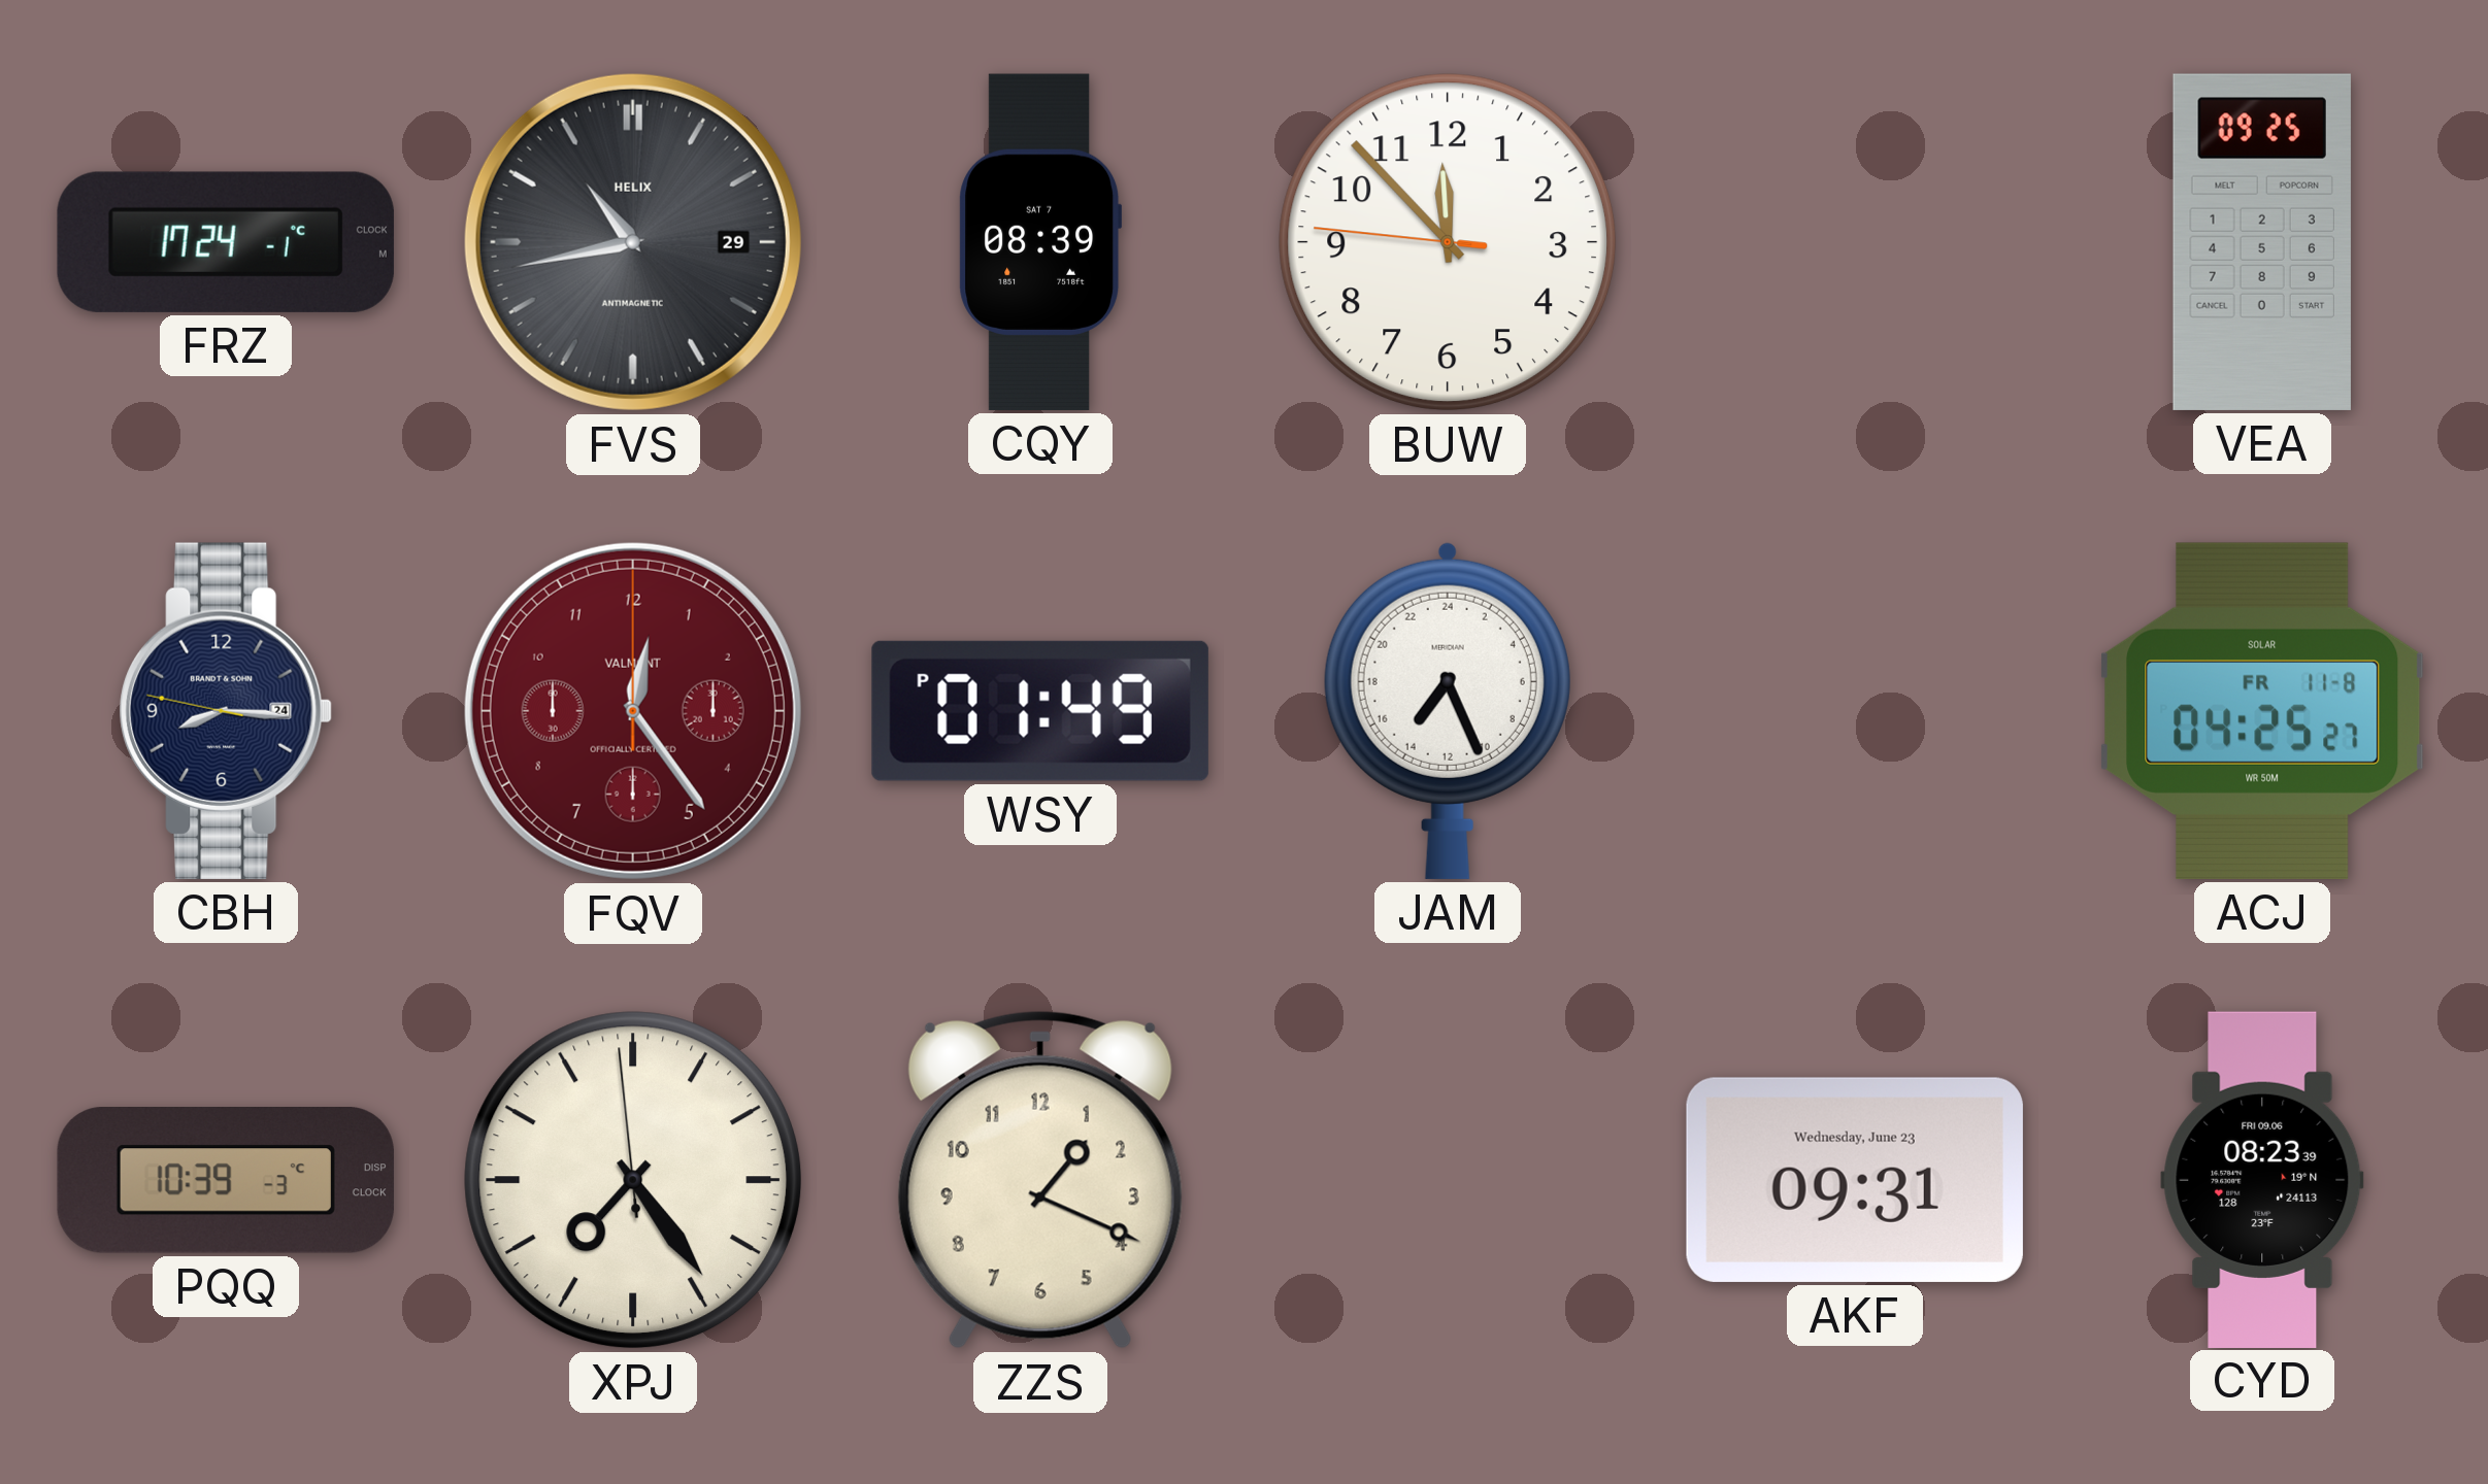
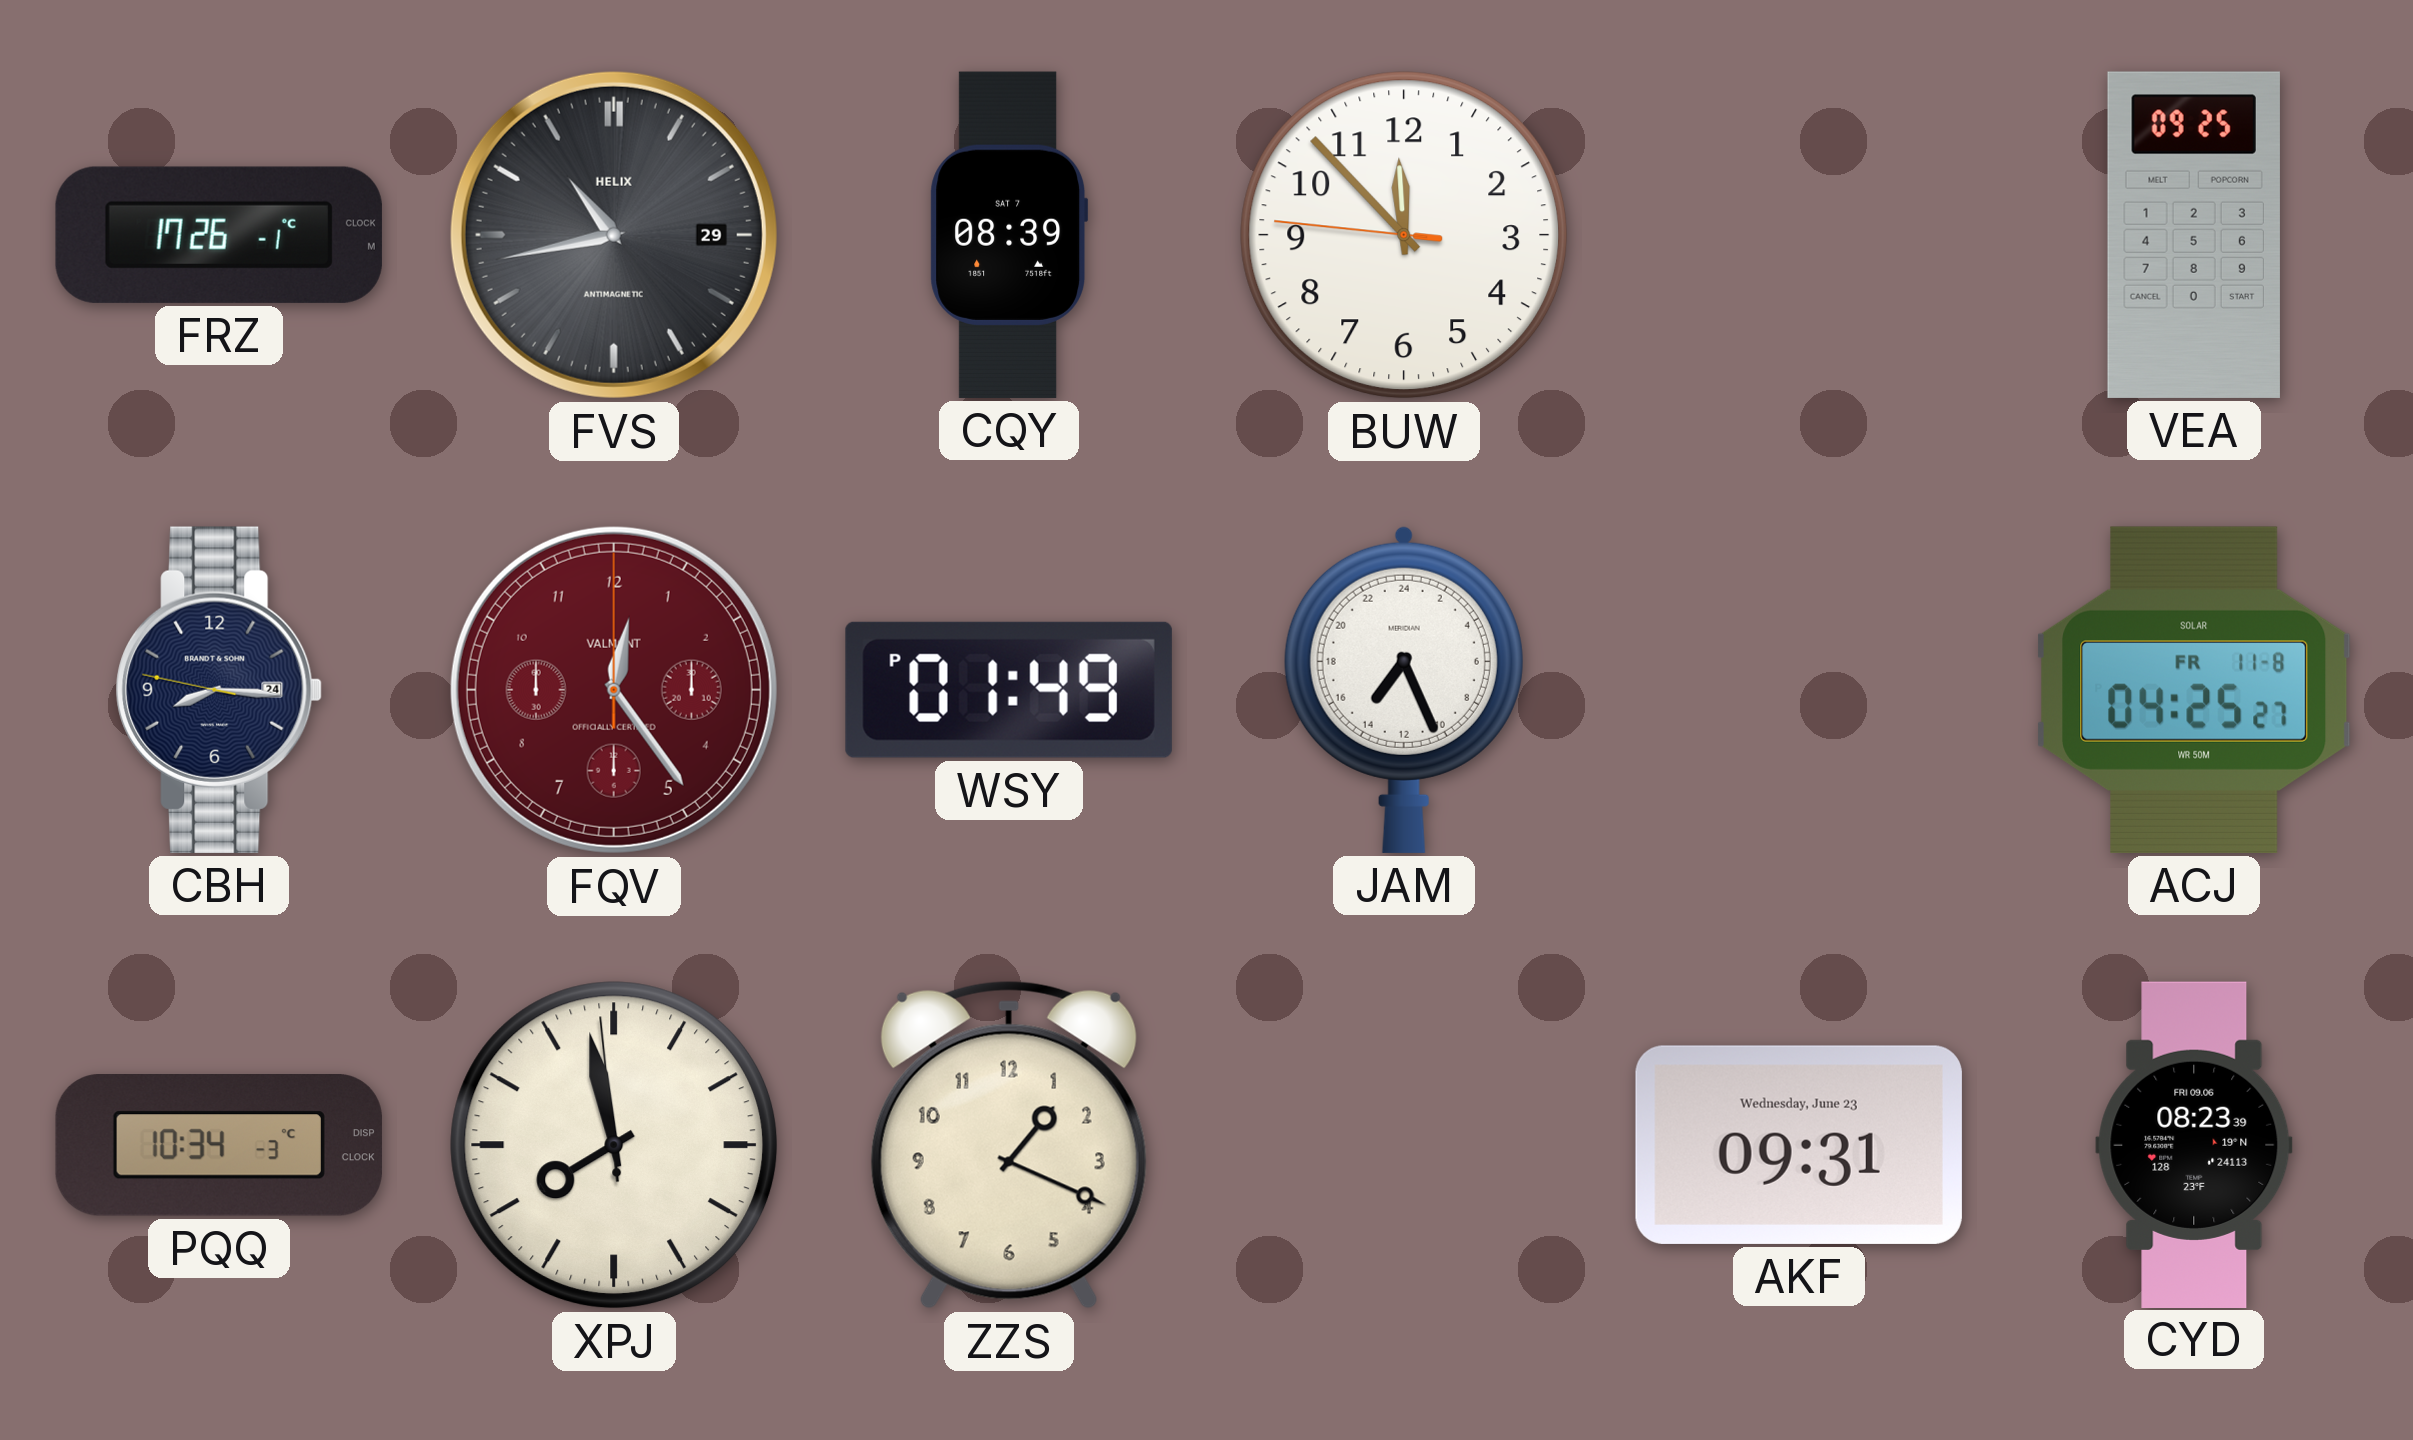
FRZ: 17:24 -> 17:26 (219, 235)
PQQ: 10:39 -> 10:34 (219, 1146)
XPJ: 7:23 -> 7:57 (614, 1145)
